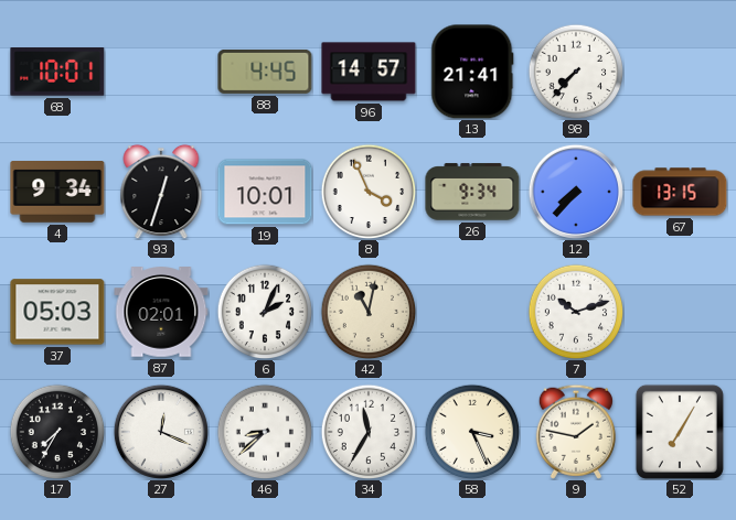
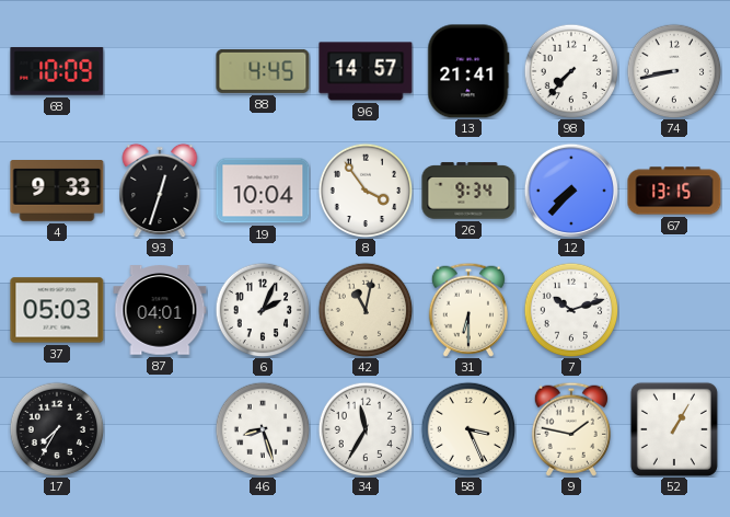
68: 10:01 -> 10:09 (57, 72)
74: none -> 8:43 (674, 71)
4: 9:34 -> 9:33 (57, 192)
19: 10:01 -> 10:04 (263, 191)
8: 3:56 -> 3:54 (366, 191)
87: 02:01 -> 04:01 (160, 310)
31: none -> 6:30 (468, 310)
27: 12:19 -> none (160, 431)
46: 8:38 -> 8:27 (263, 429)
52: 7:05 -> 1:05 (674, 429)
